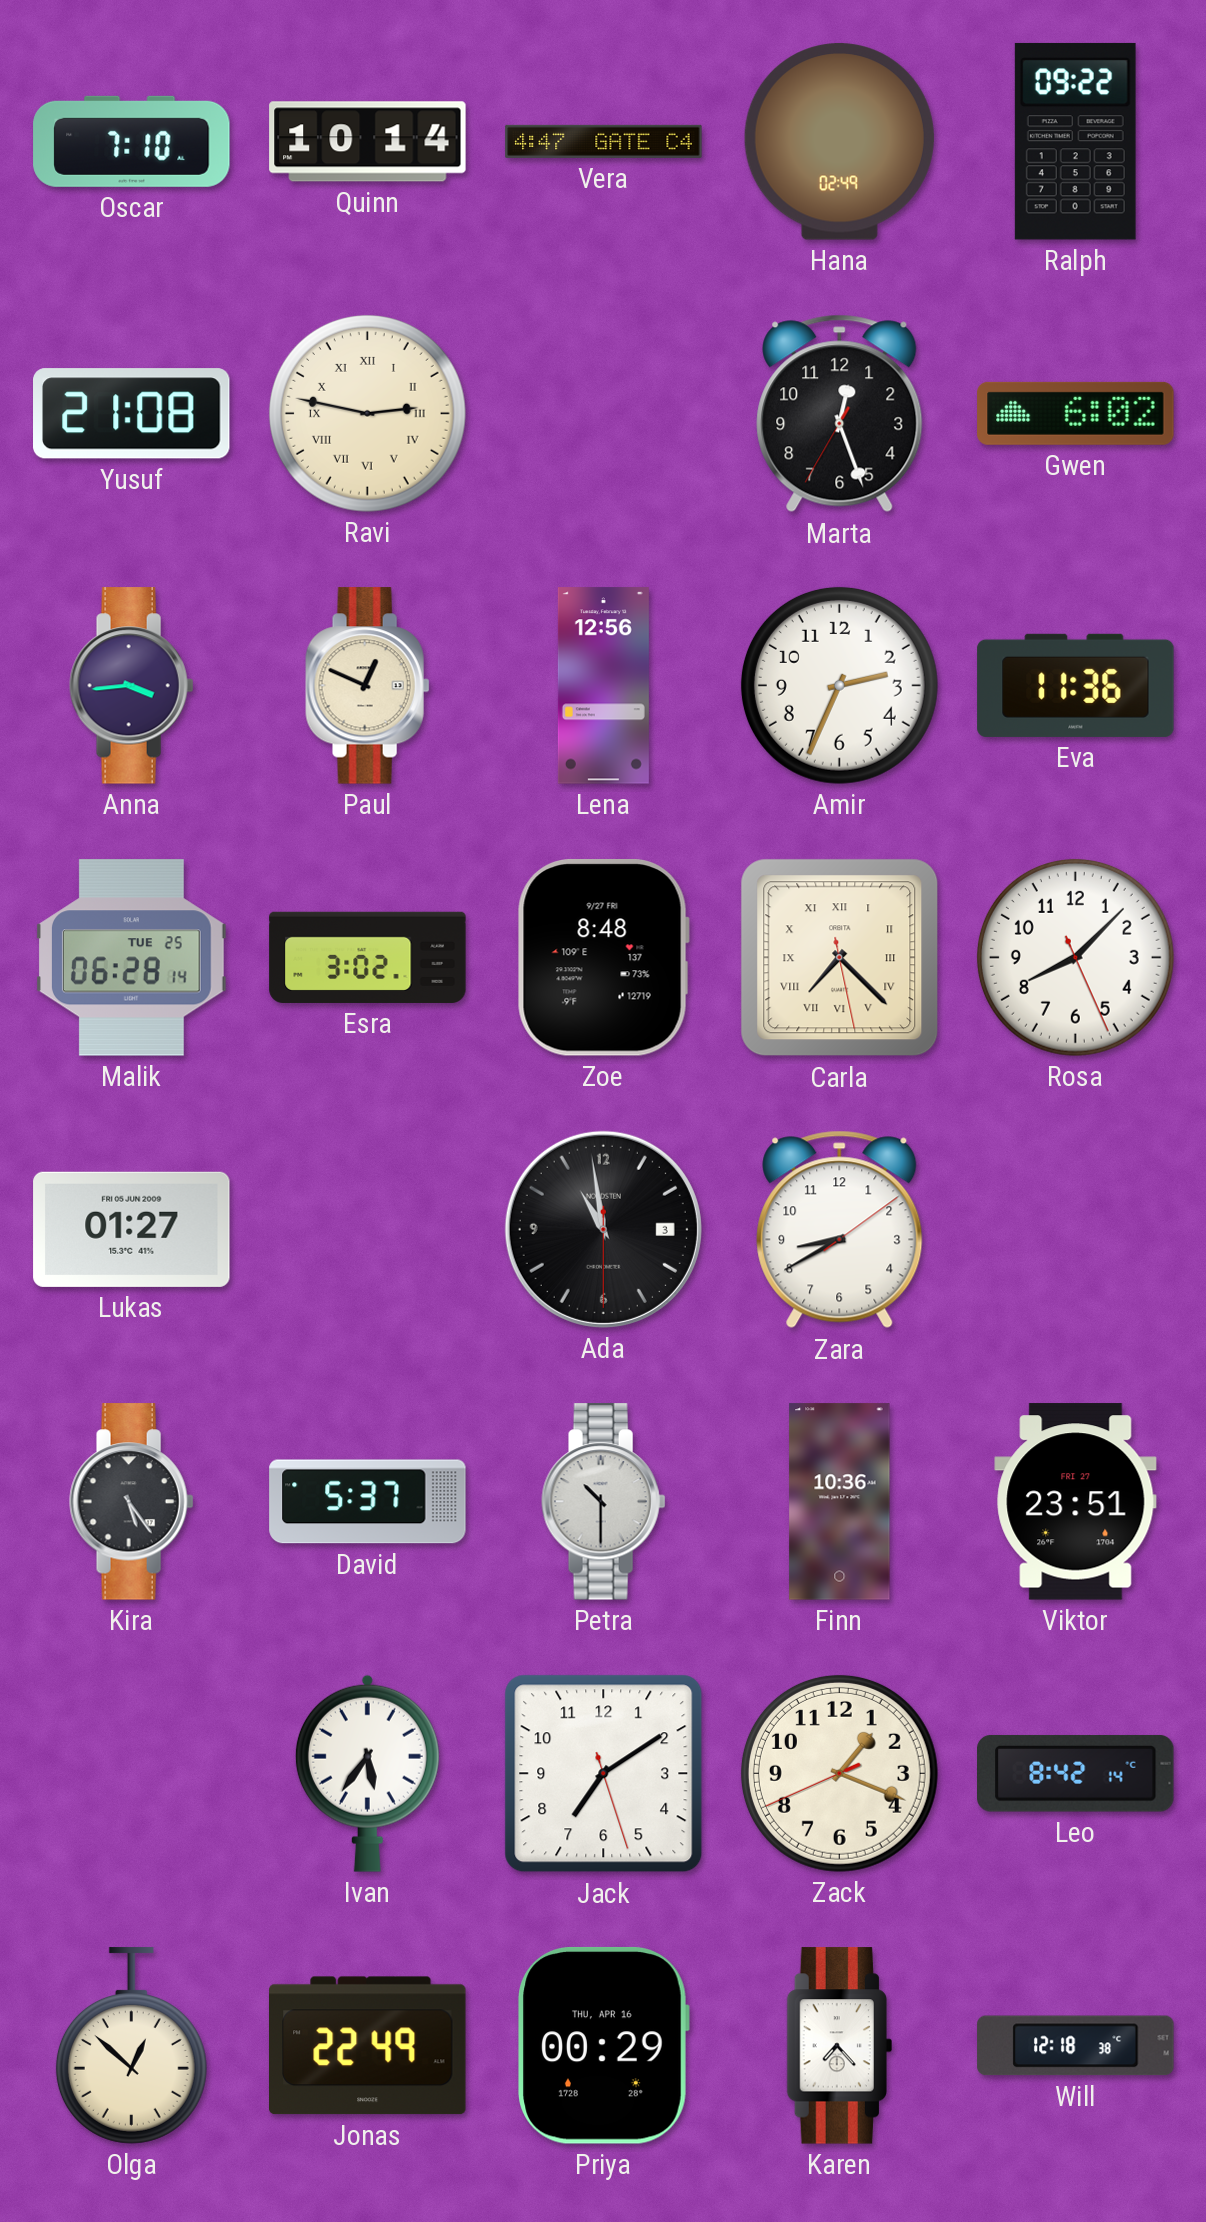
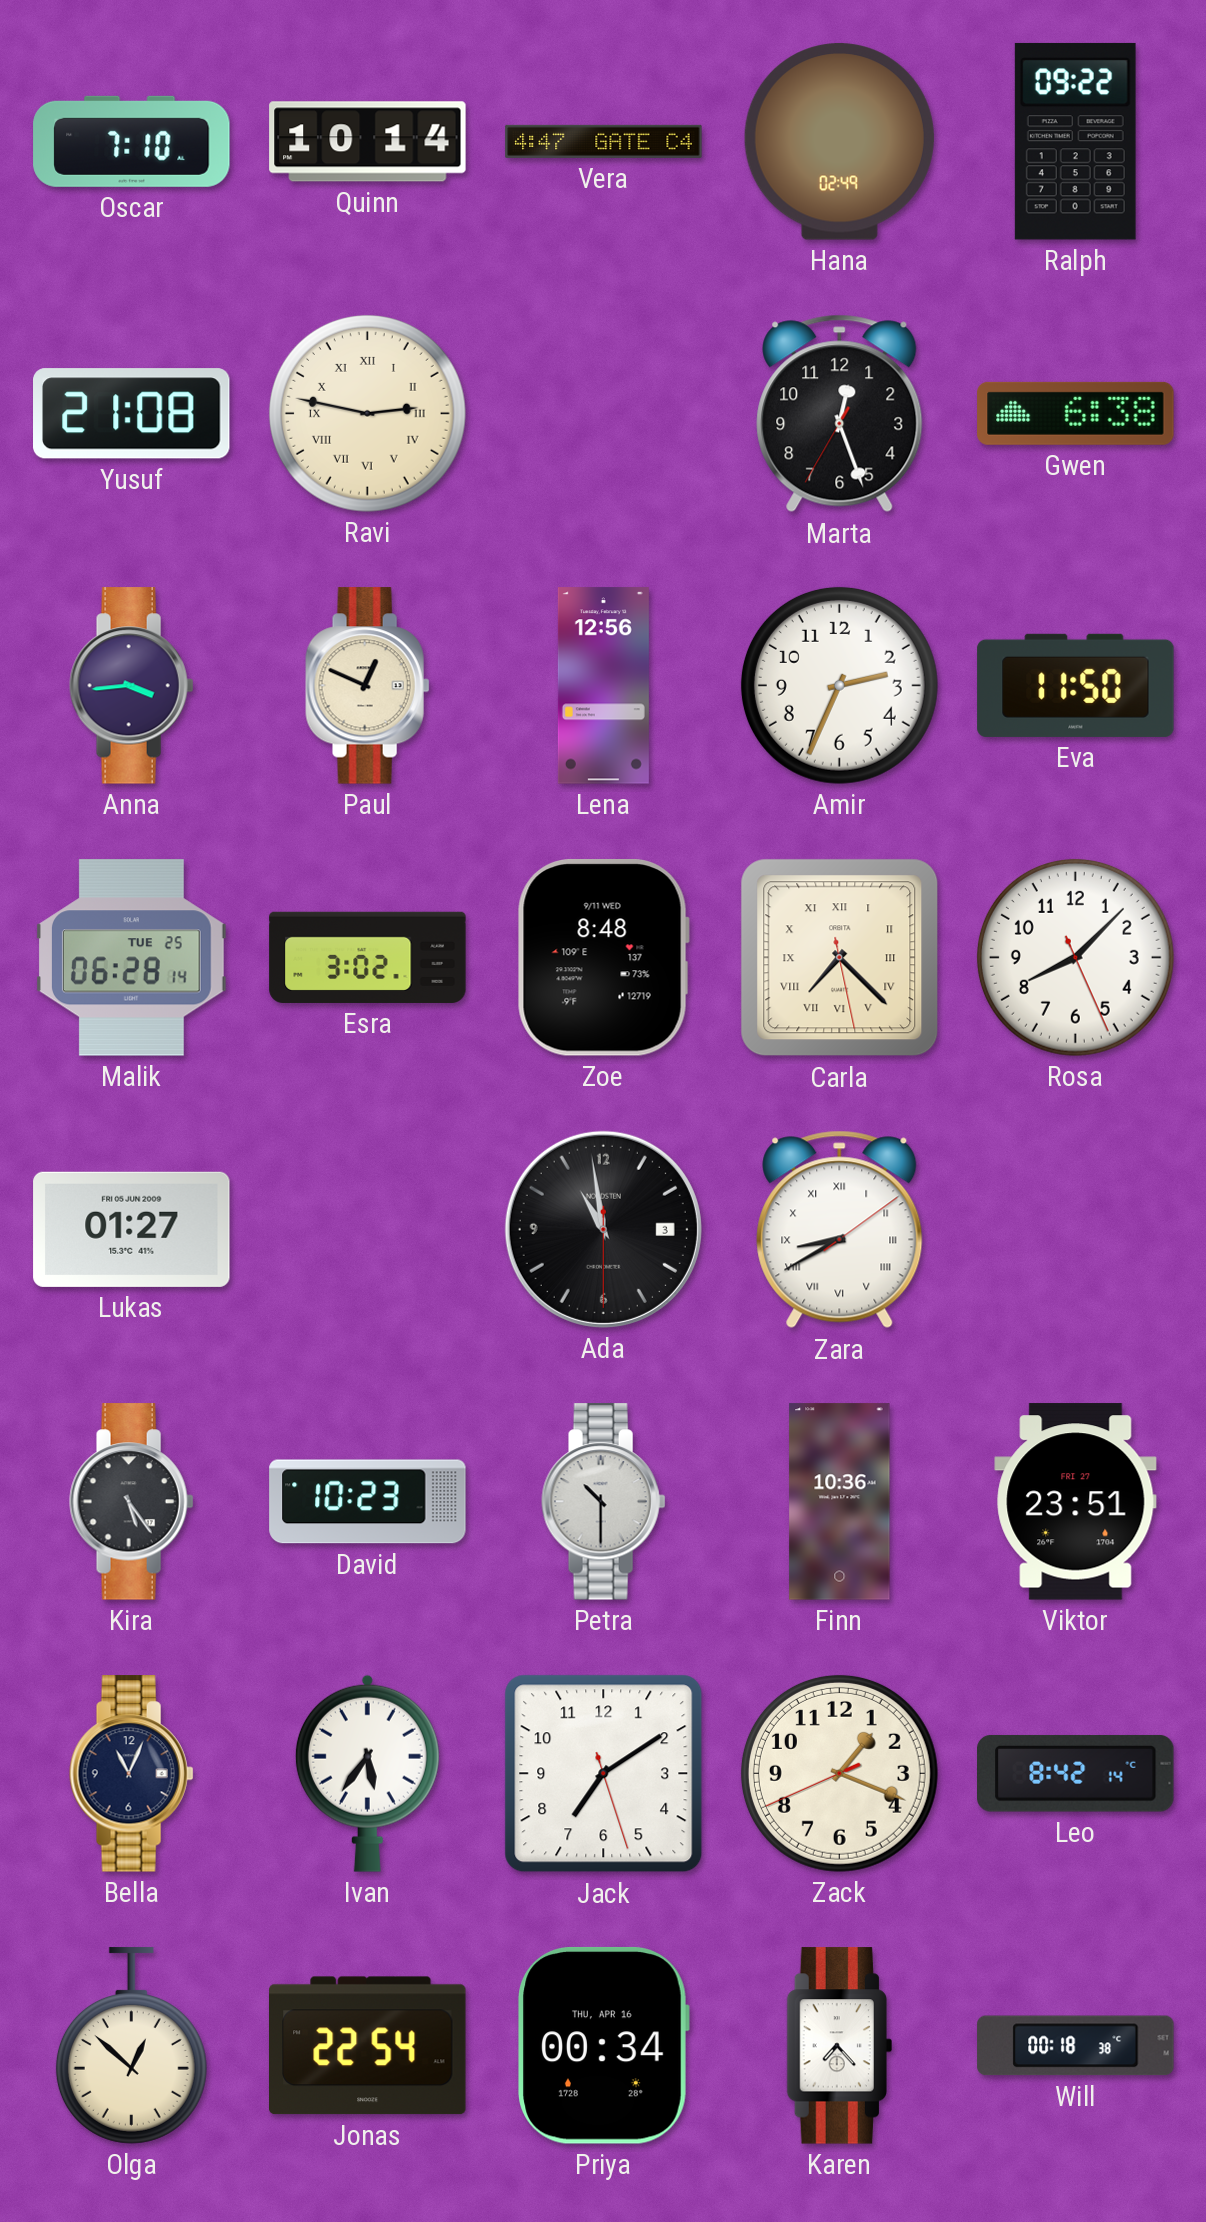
Gwen: 6:02 -> 6:38 (1076, 413)
Eva: 11:36 -> 11:50 (1076, 685)
Zoe date: 9/27 FRI -> 9/11 WED (603, 958)
Zara numerals: Arabic -> Roman (840, 1230)
David: 5:37 -> 10:23 (368, 1502)
Bella: none -> 11:04 (132, 1774)
Jonas: 22:49 -> 22:54 (368, 2046)
Priya: 00:29 -> 00:34 (603, 2045)
Will: 12:18 -> 00:18 (1076, 2046)
